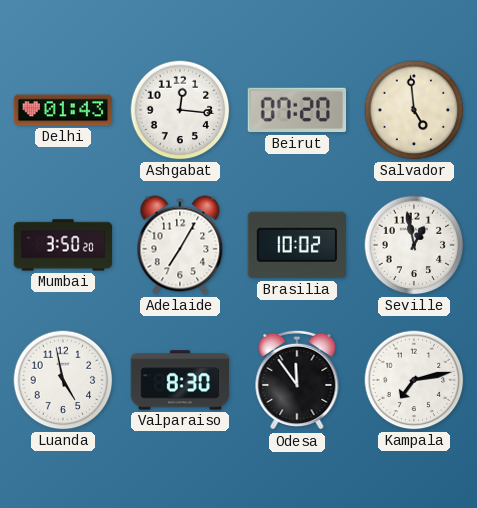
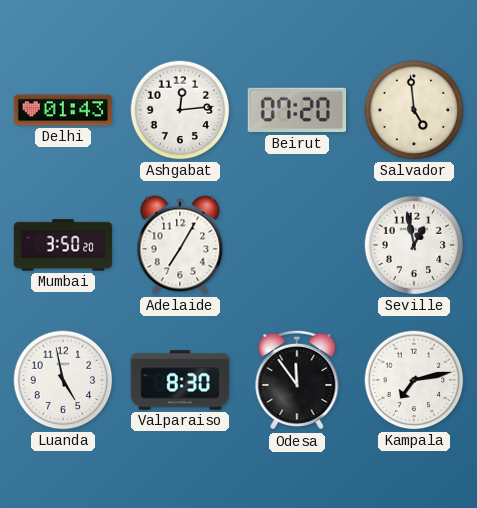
Ashgabat: 12:16 -> 12:14 (180, 110)
Brasilia: 10:02 -> none (296, 245)
